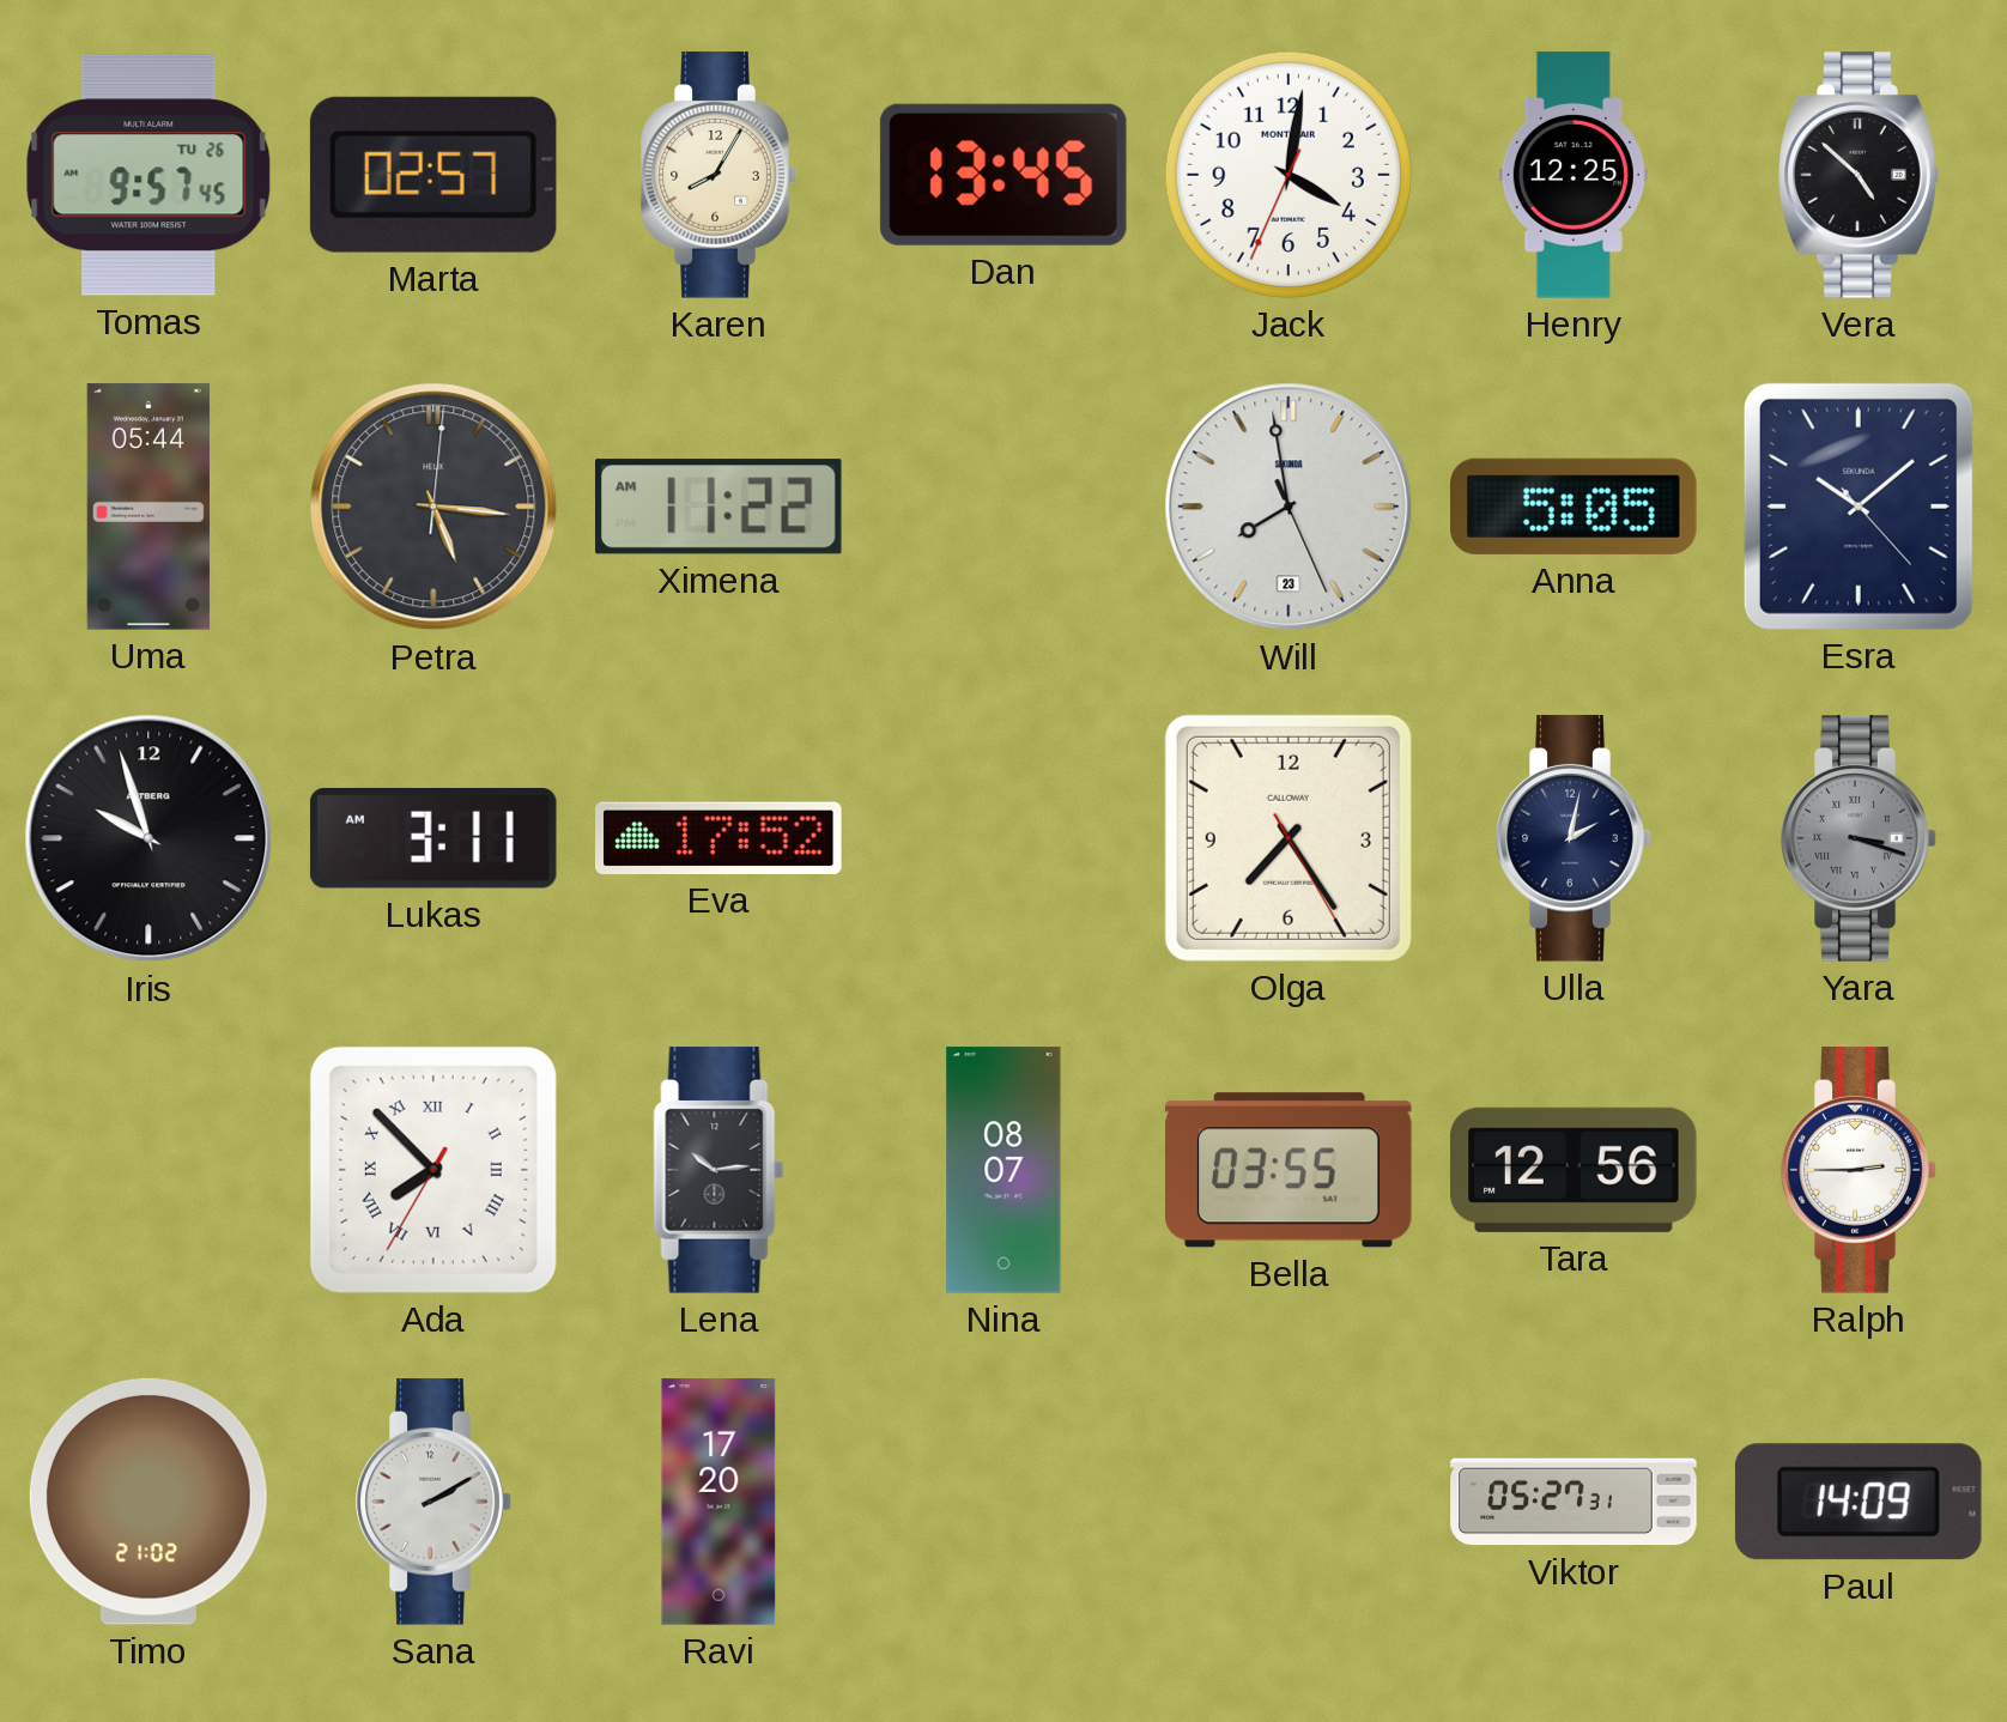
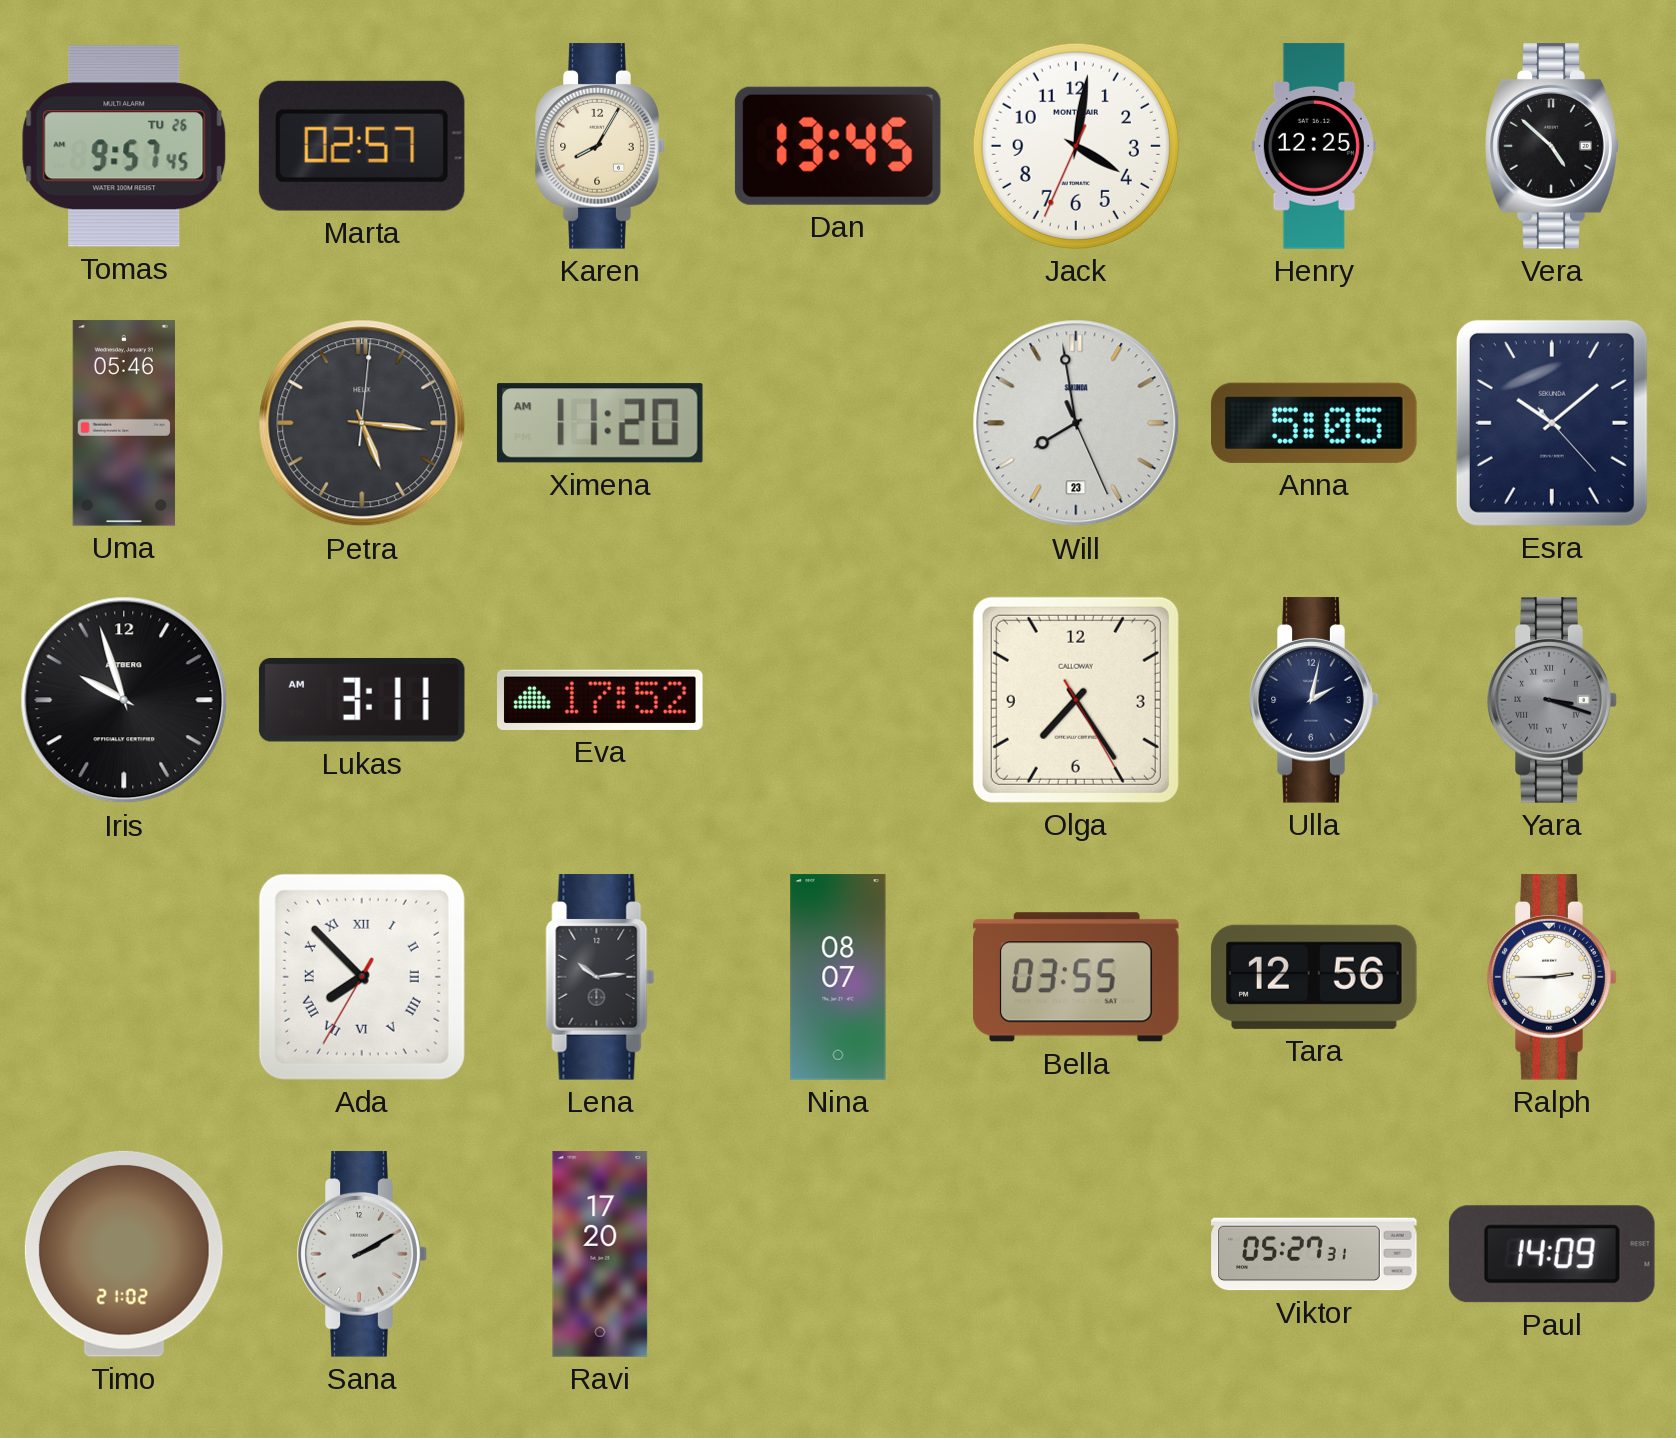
Uma: 05:44 -> 05:46 (124, 423)
Ximena: 11:22 -> 11:20 (600, 423)
